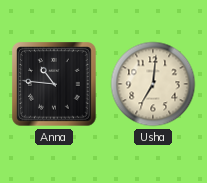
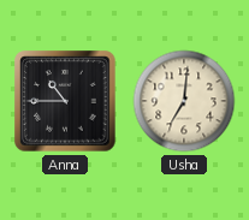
Anna: 10:46 -> 10:45 (65, 101)
